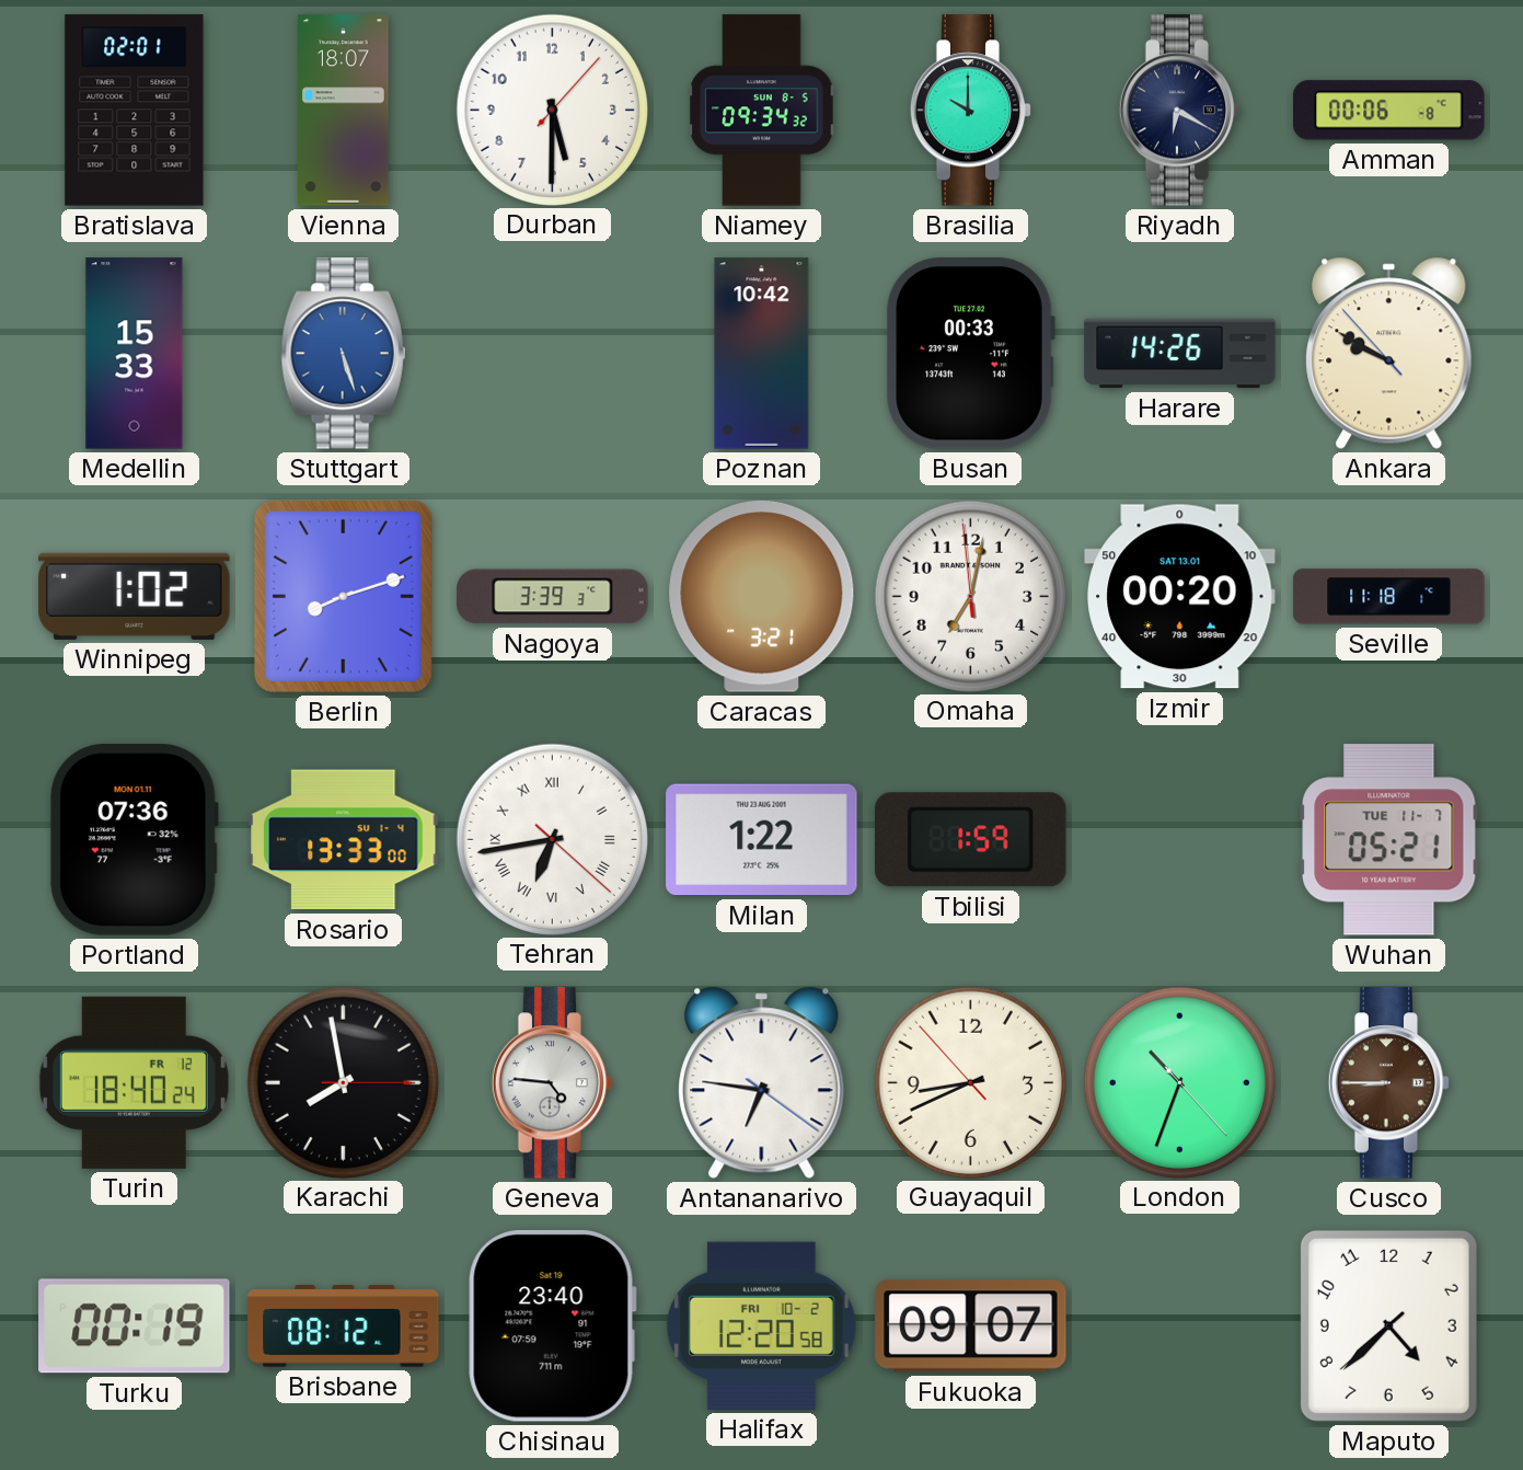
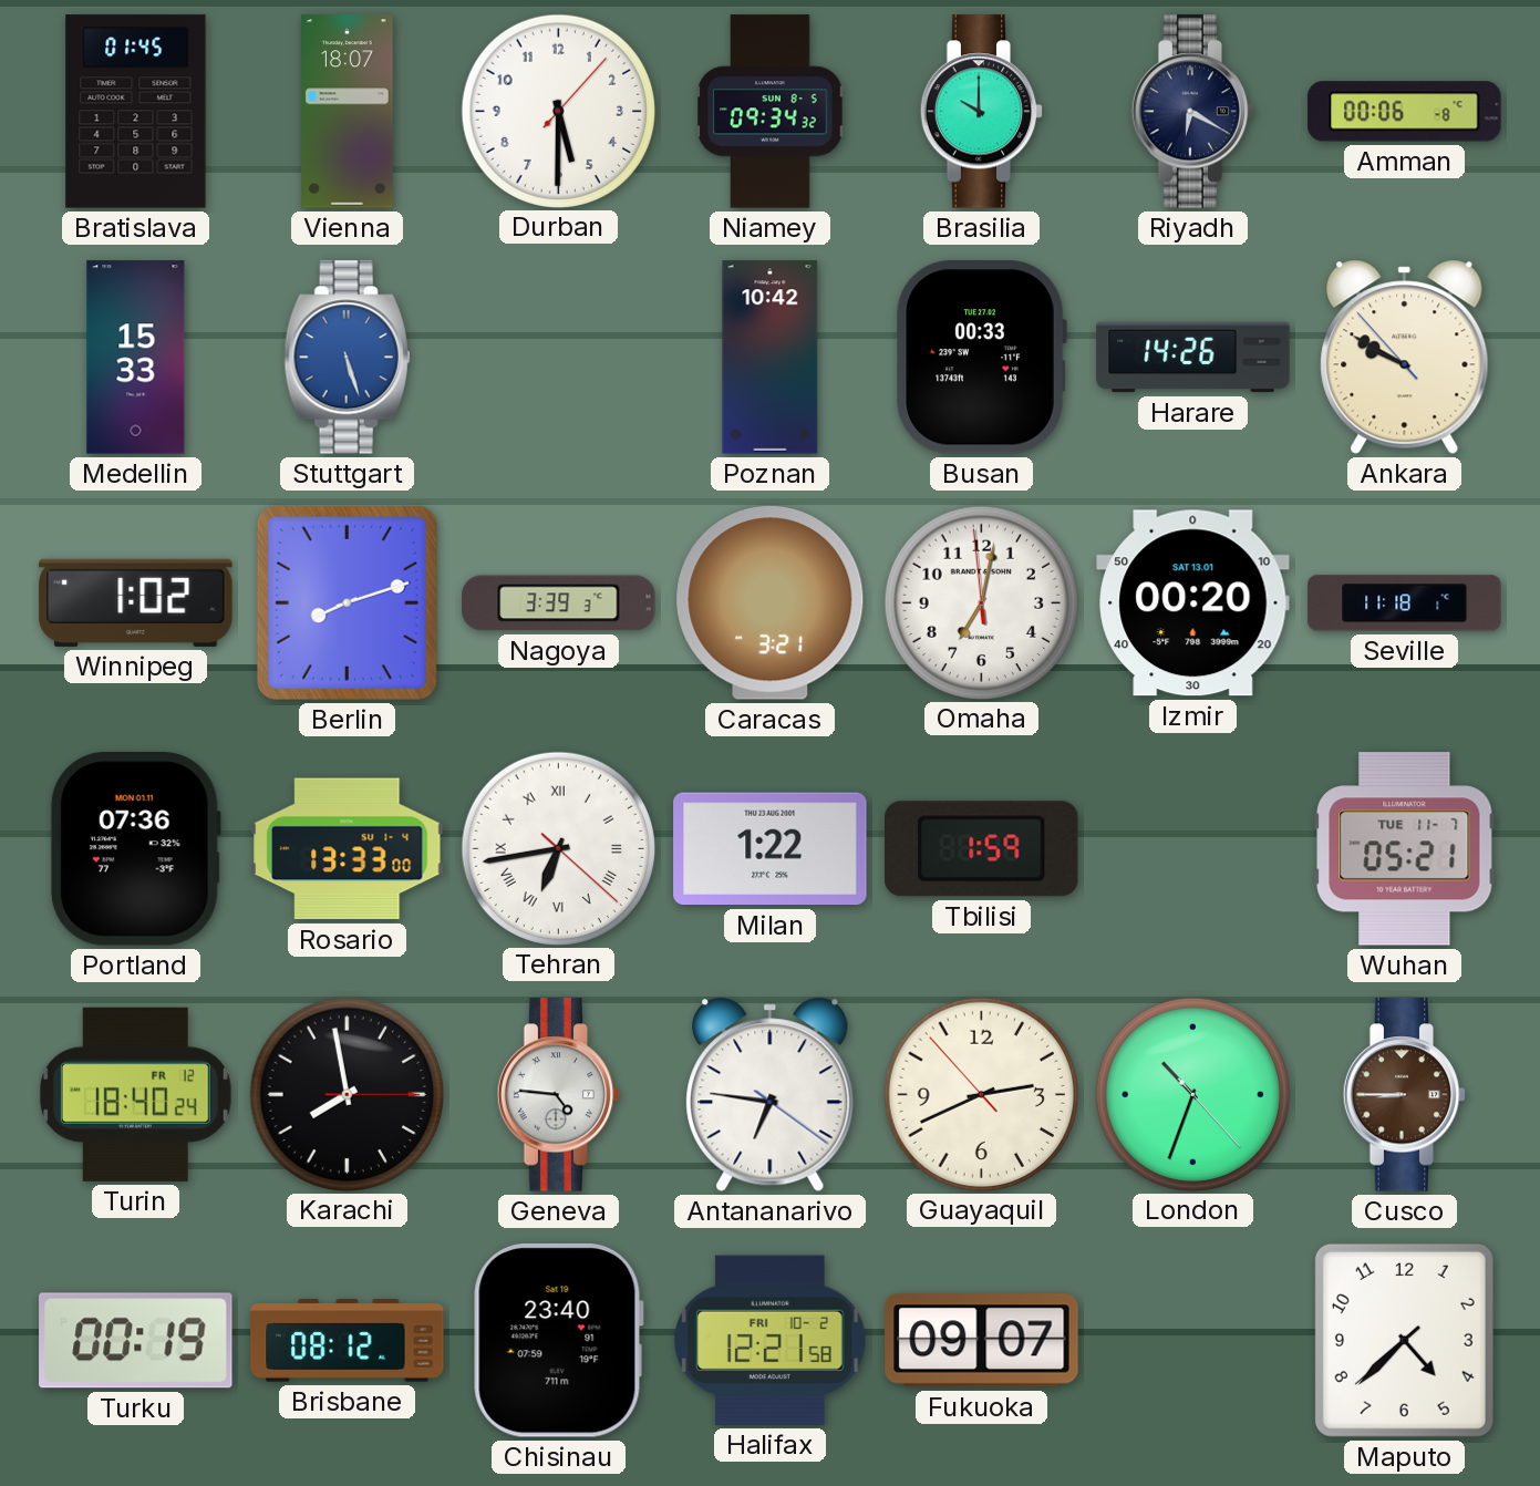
Bratislava: 02:01 -> 01:45 (136, 112)
Guayaquil: 8:40 -> 2:40 (981, 1094)
Halifax: 12:20 -> 12:21 (771, 1340)
